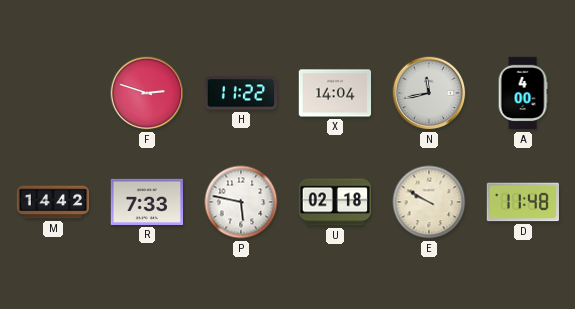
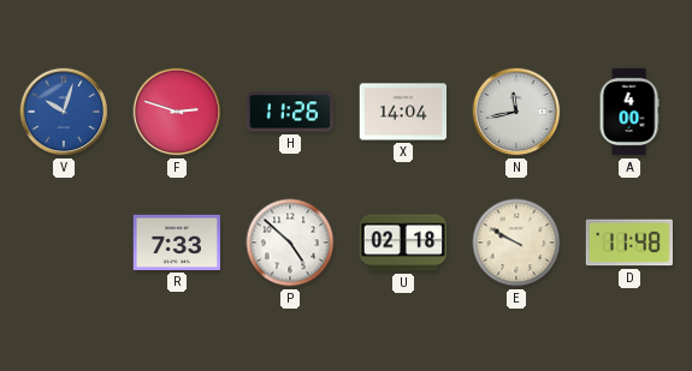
V: none -> 10:03 (64, 112)
H: 11:22 -> 11:26 (290, 112)
M: 14:42 -> none (53, 202)
P: 5:47 -> 4:52 (290, 243)
